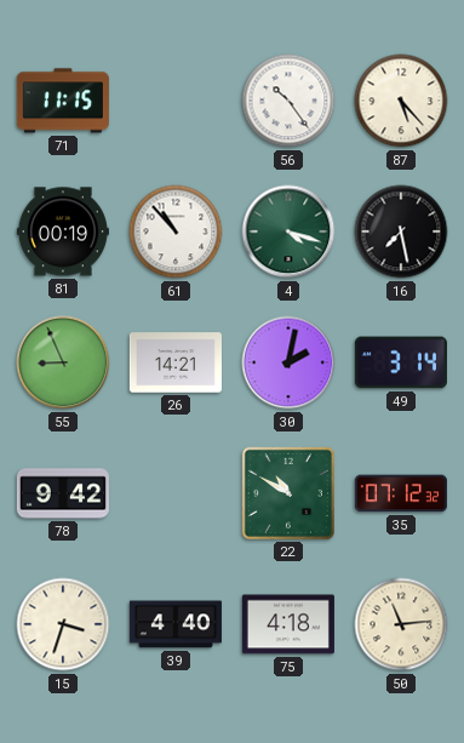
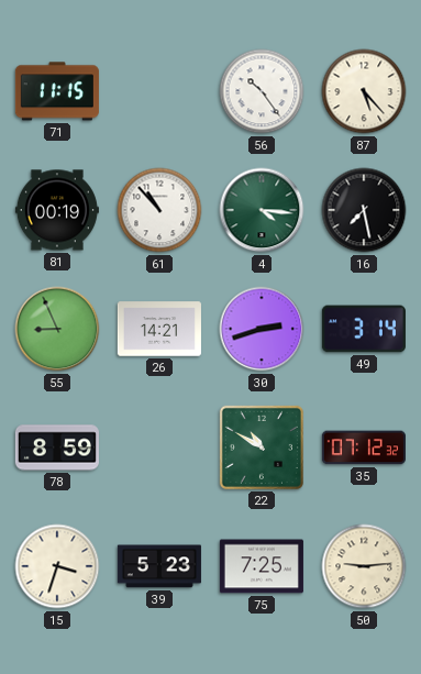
4: 4:18 -> 4:16 (262, 210)
30: 2:02 -> 2:42 (262, 329)
78: 9:42 -> 8:59 (57, 448)
39: 4:40 -> 5:23 (159, 566)
75: 4:18 -> 7:25 (262, 566)
50: 11:14 -> 9:14 (364, 566)
